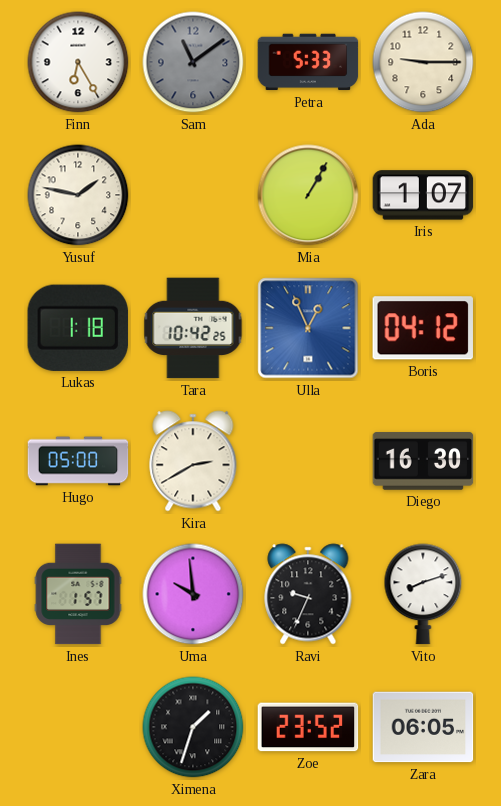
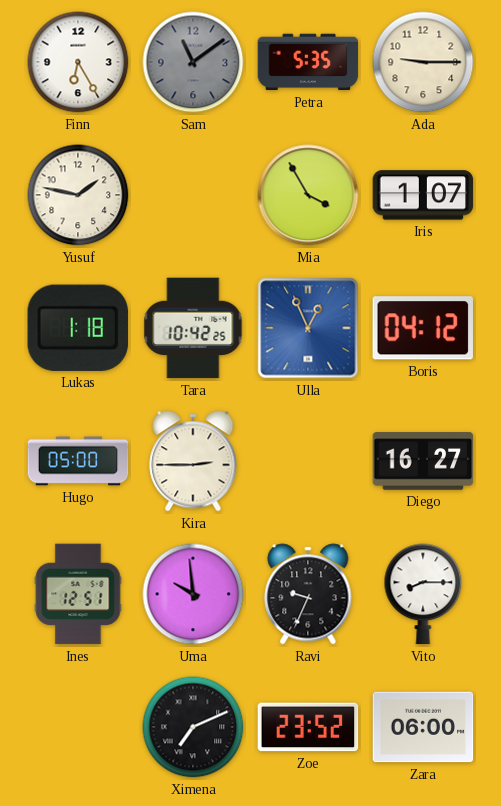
Petra: 5:33 -> 5:35 (308, 62)
Mia: 1:05 -> 3:55 (308, 195)
Kira: 2:40 -> 2:45 (193, 461)
Diego: 16:30 -> 16:27 (423, 461)
Ines: 1:57 -> 12:51 (78, 594)
Vito: 8:12 -> 8:15 (423, 594)
Ximena: 1:33 -> 7:11 (193, 727)
Zara: 06:05 -> 06:00 (423, 727)
